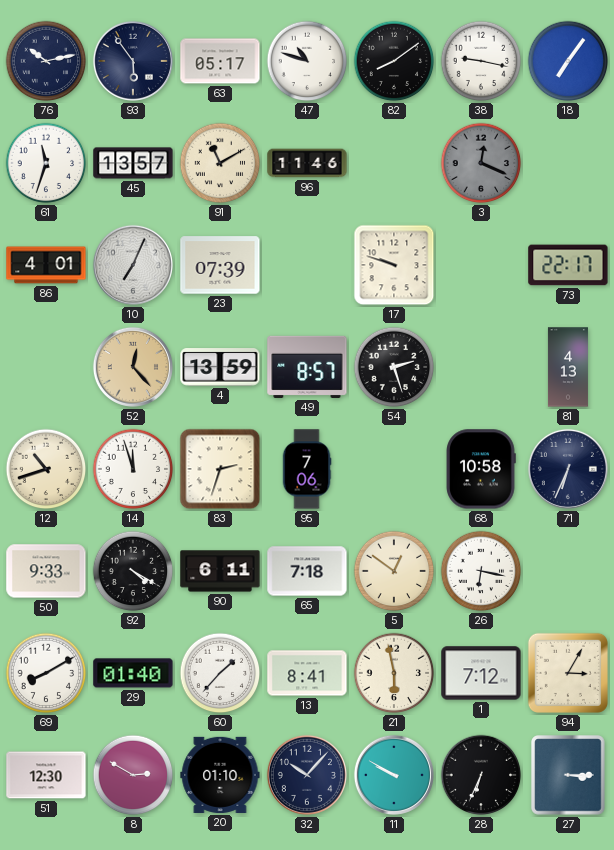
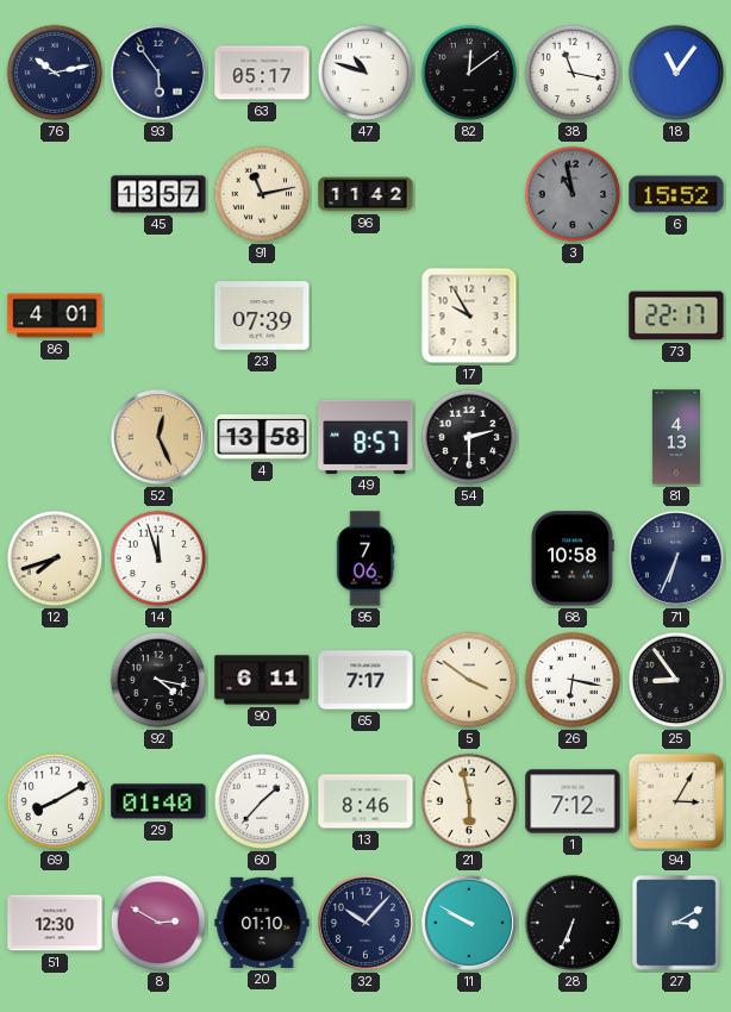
82: 8:09 -> 12:09 (469, 73)
38: 9:17 -> 11:17 (573, 73)
18: 7:06 -> 11:06 (676, 73)
61: 11:33 -> none (46, 163)
91: 11:10 -> 11:13 (262, 194)
96: 11:46 -> 11:42 (365, 194)
3: 12:19 -> 10:58 (573, 194)
6: none -> 15:52 (676, 194)
10: 7:04 -> none (133, 265)
17: 9:48 -> 9:55 (469, 316)
52: 12:23 -> 12:26 (158, 437)
4: 13:59 -> 13:58 (262, 437)
54: 2:27 -> 2:30 (469, 437)
12: 10:42 -> 7:42 (55, 558)
83: 2:33 -> none (220, 469)
50: 9:33 -> none (46, 571)
92: 4:20 -> 4:17 (158, 680)
65: 7:18 -> 7:17 (365, 680)
5: 12:51 -> 3:51 (469, 680)
25: none -> 8:54 (676, 680)
13: 8:41 -> 8:46 (365, 801)
27: 3:15 -> 3:10 (676, 923)
